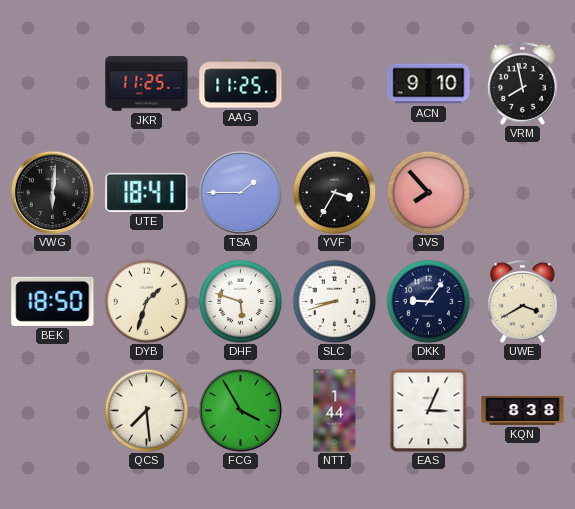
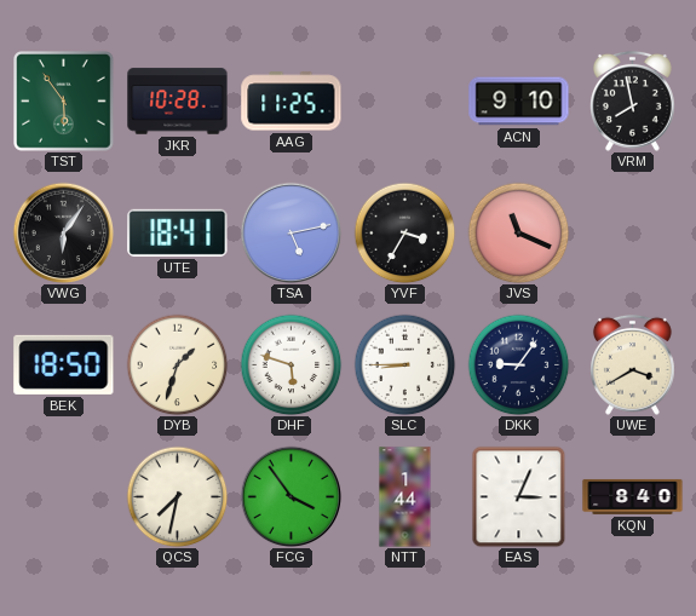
TST: none -> 5:54 (64, 102)
JKR: 11:25 -> 10:28 (178, 102)
VWG: 6:01 -> 6:06 (63, 232)
TSA: 1:45 -> 5:13 (291, 232)
JVS: 7:53 -> 11:19 (518, 232)
SLC: 8:42 -> 8:45 (404, 364)
QCS: 7:29 -> 7:32 (177, 496)
FCG: 3:55 -> 3:54 (291, 496)
KQN: 8:38 -> 8:40 (633, 496)
